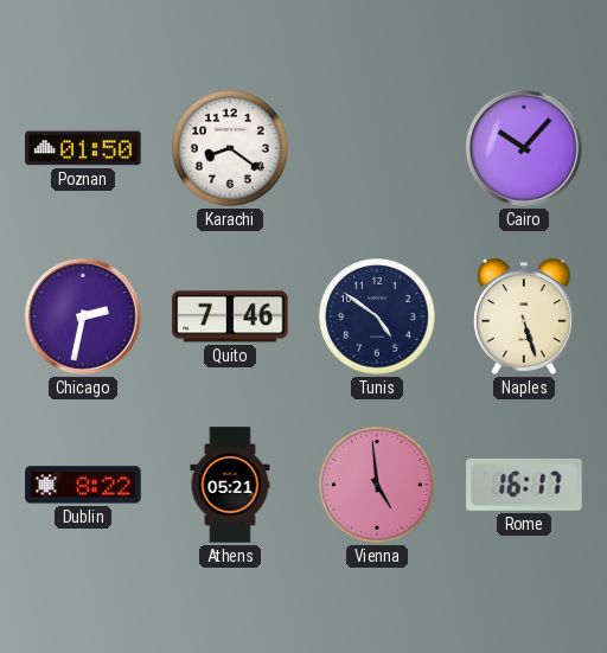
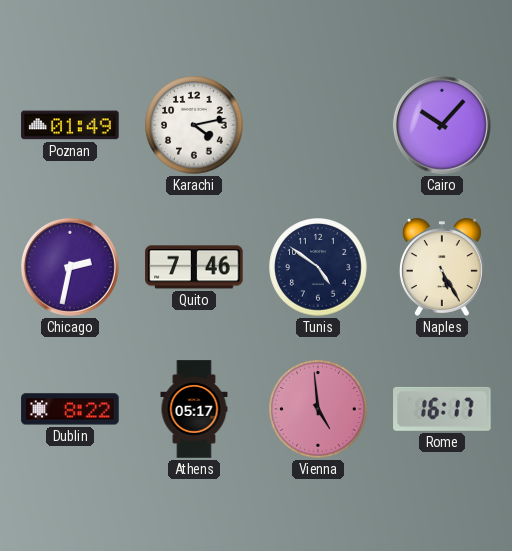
Poznan: 01:50 -> 01:49 (70, 125)
Karachi: 8:21 -> 4:13 (194, 125)
Naples: 5:27 -> 5:25 (442, 267)
Athens: 05:21 -> 05:17 (194, 409)
